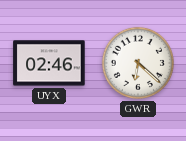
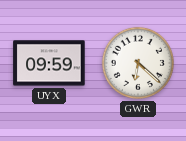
UYX: 02:46 -> 09:59 (49, 63)
